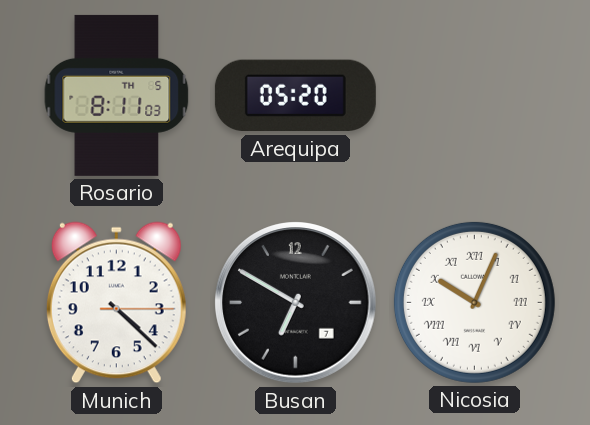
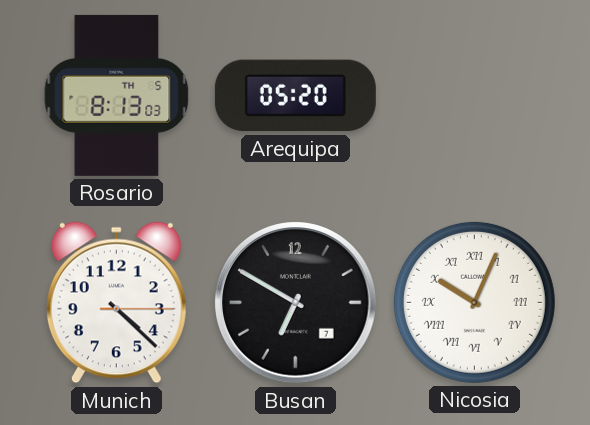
Rosario: 8:11 -> 8:13 (117, 95)
